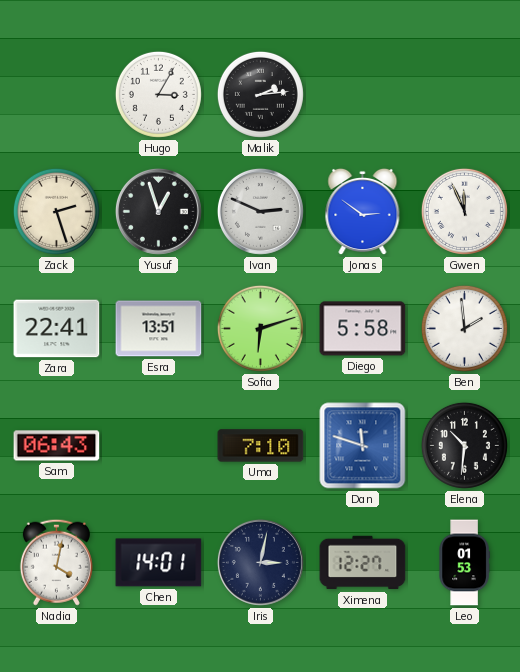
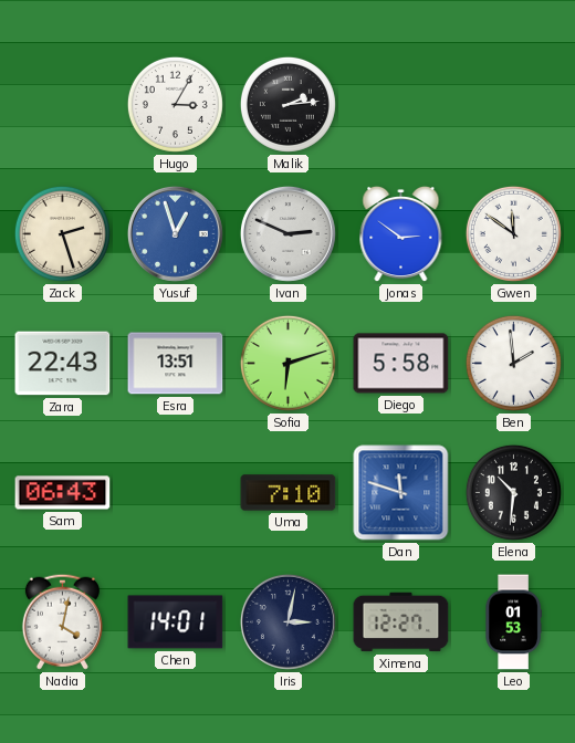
Yusuf dial: black -> blue (175, 233)
Gwen: 11:56 -> 11:51 (513, 233)
Zara: 22:41 -> 22:43 (63, 364)
